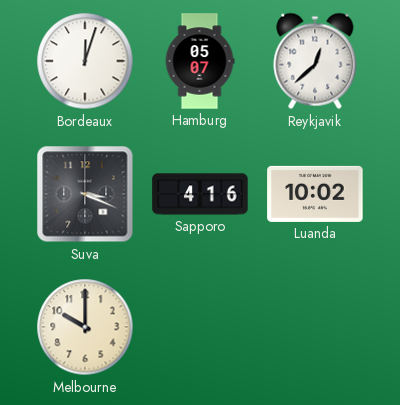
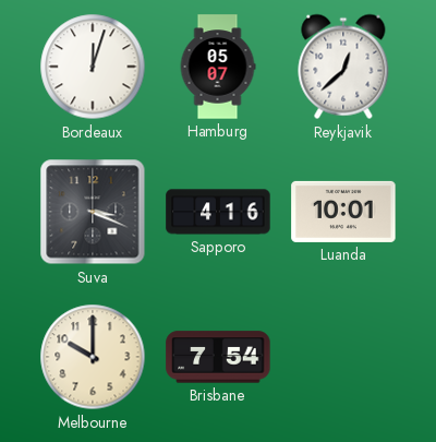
Luanda: 10:02 -> 10:01 (343, 212)
Brisbane: none -> 7:54 (218, 357)
